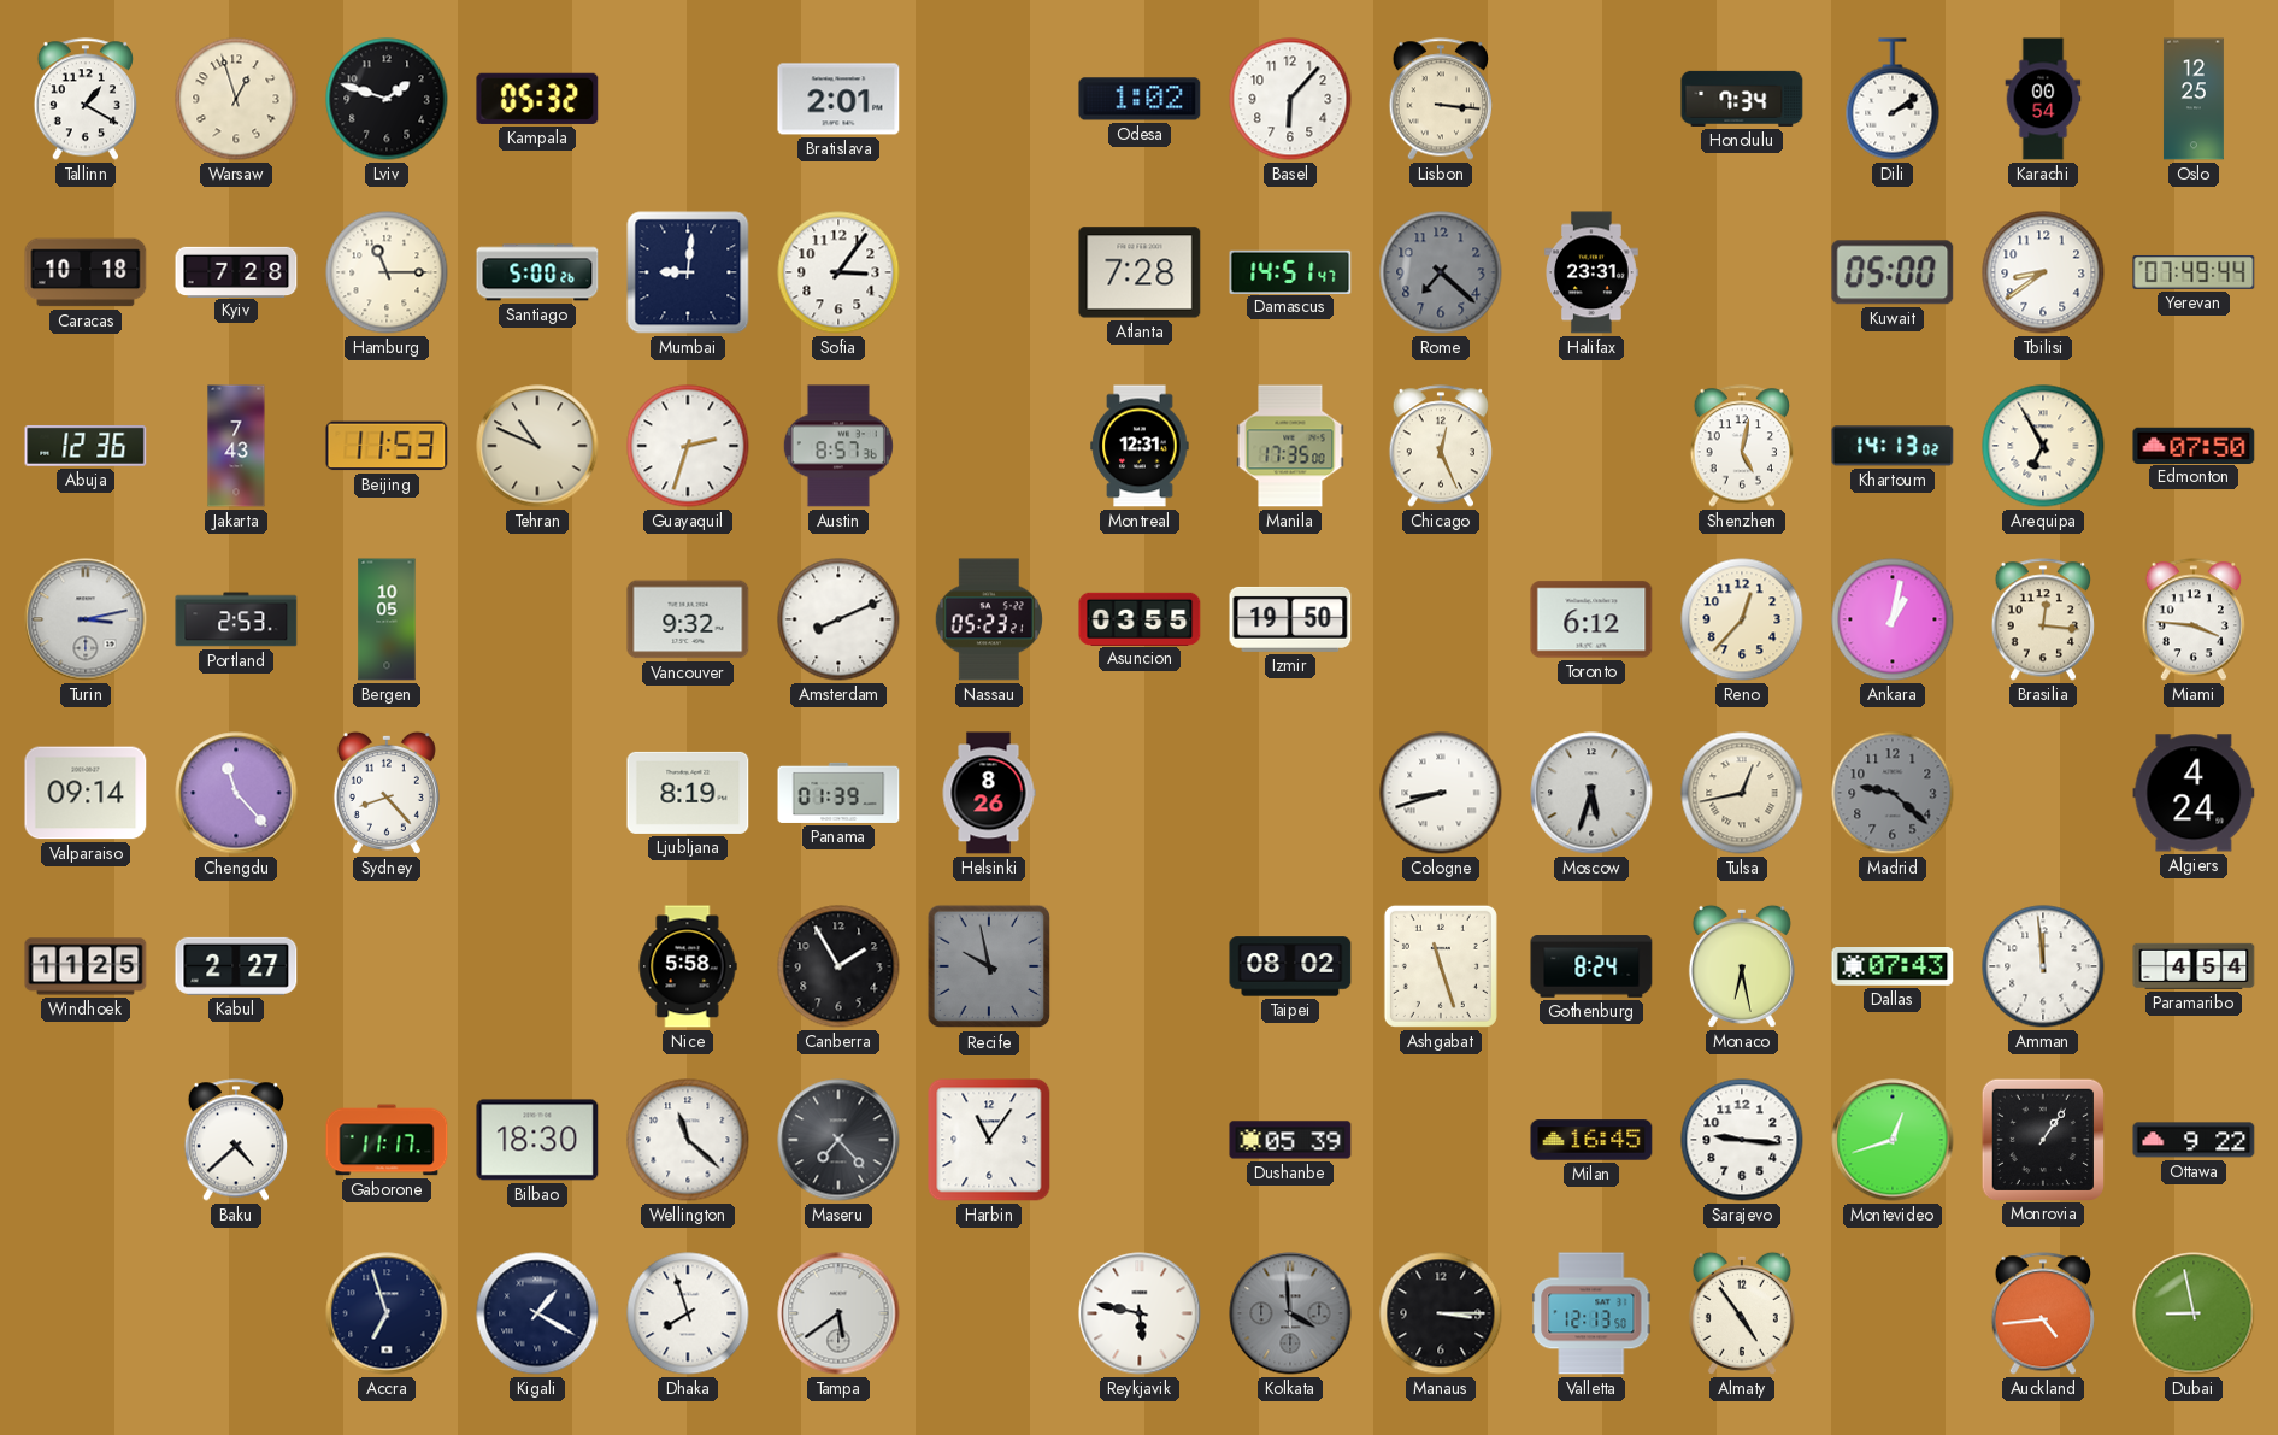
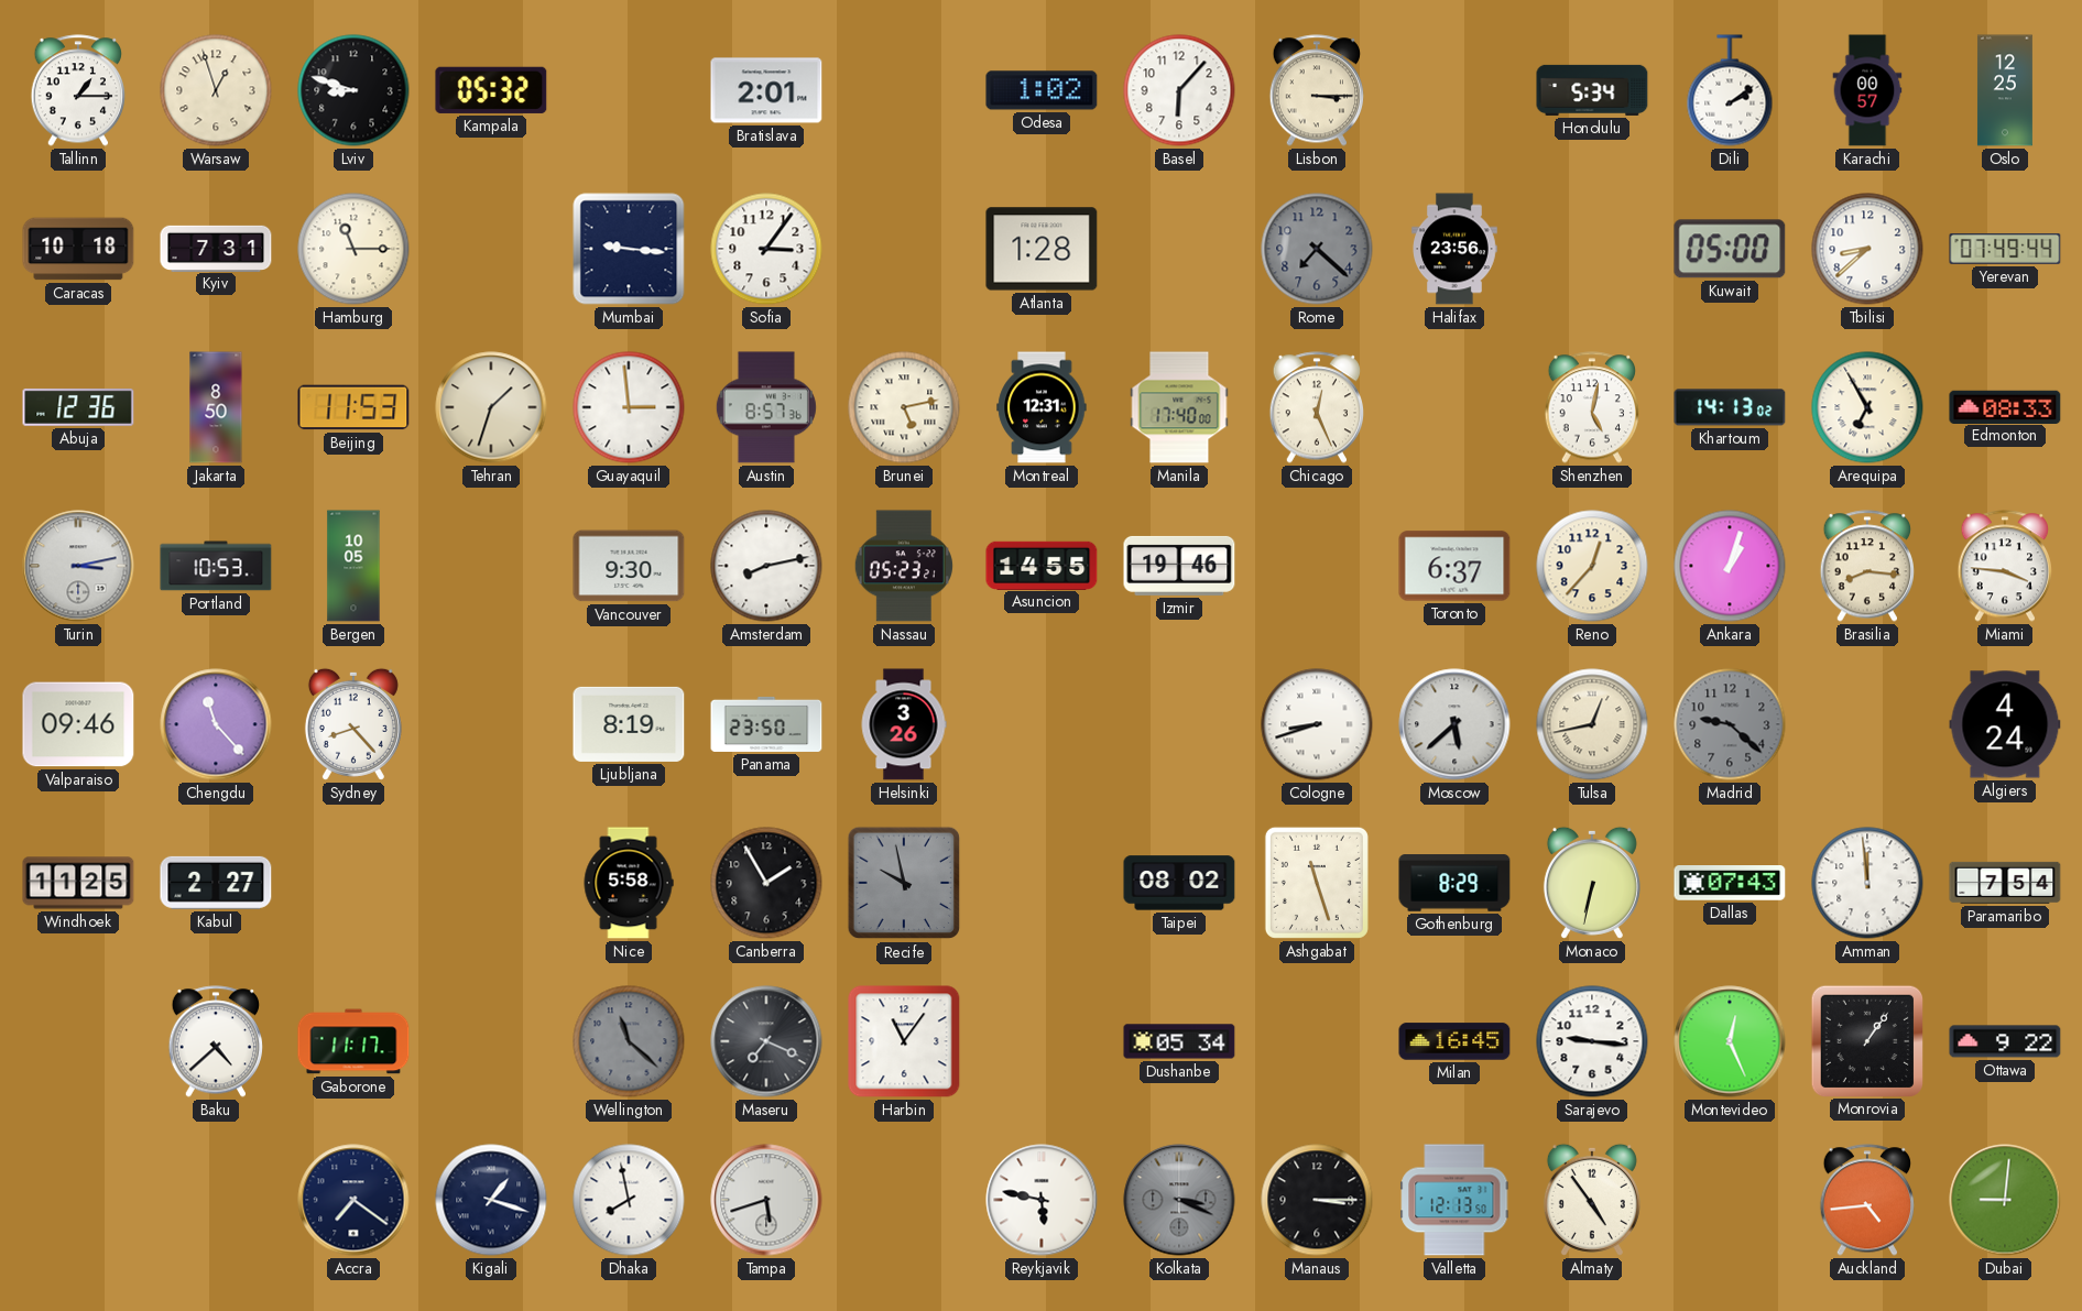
Tallinn: 1:20 -> 1:15 (77, 90)
Lviv: 1:48 -> 8:48 (353, 90)
Lisbon: 3:16 -> 3:15 (1316, 90)
Honolulu: 7:34 -> 5:34 (1592, 90)
Karachi: 00:54 -> 00:57 (1867, 90)
Kyiv: 7:28 -> 7:31 (216, 248)
Santiago: 5:00 -> none (537, 272)
Mumbai: 9:01 -> 9:16 (629, 249)
Atlanta: 7:28 -> 1:28 (1042, 249)
Damascus: 14:51 -> none (1290, 271)
Halifax: 23:31 -> 23:56 (1456, 249)
Tbilisi: 8:39 -> 8:38 (1867, 249)
Jakarta: 7:43 -> 8:50 (216, 407)
Tehran: 10:49 -> 1:33 (491, 407)
Guayaquil: 2:33 -> 2:59 (629, 407)
Brunei: none -> 5:13 (904, 407)
Manila: 17:35 -> 17:40 (1179, 407)
Edmonton: 07:50 -> 08:33 (2005, 406)
Portland: 2:53 -> 10:53 (216, 566)
Vancouver: 9:32 -> 9:30 (629, 566)
Amsterdam: 8:11 -> 8:13 (766, 566)
Asuncion: 03:55 -> 14:55 (1042, 565)
Izmir: 19:50 -> 19:46 (1179, 566)
Toronto: 6:12 -> 6:37 (1454, 566)
Ankara: 1:02 -> 1:03 (1730, 566)
Brasilia: 12:16 -> 8:16 (1866, 566)
Valparaiso: 09:14 -> 09:46 (78, 724)
Panama: 01:39 -> 23:50 (766, 724)
Helsinki: 8:26 -> 3:26 (904, 724)
Moscow: 5:33 -> 5:38 (1454, 724)
Gothenburg: 8:24 -> 8:29 (1454, 883)
Monaco: 6:28 -> 6:32 (1592, 883)
Paramaribo: 4:54 -> 7:54 (2005, 883)
Bilbao: 18:30 -> none (537, 1140)
Wellington dial: white -> grey (629, 1041)
Maseru: 7:23 -> 7:19 (766, 1041)
Dushanbe: 05:39 -> 05:34 (1179, 1041)
Montevideo: 12:42 -> 12:26 (1730, 1041)
Accra: 6:57 -> 7:21 (353, 1200)
Kigali: 1:20 -> 1:18 (491, 1200)
Dhaka: 7:57 -> 7:58 (629, 1200)
Tampa: 5:39 -> 5:42 (766, 1200)
Kolkata: 3:59 -> 3:19 (1179, 1200)
Dubai: 8:58 -> 9:01 (2005, 1200)
